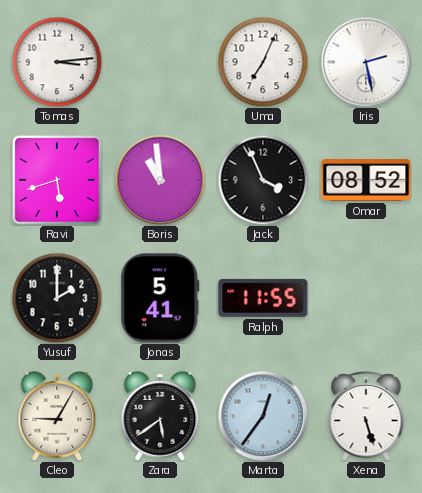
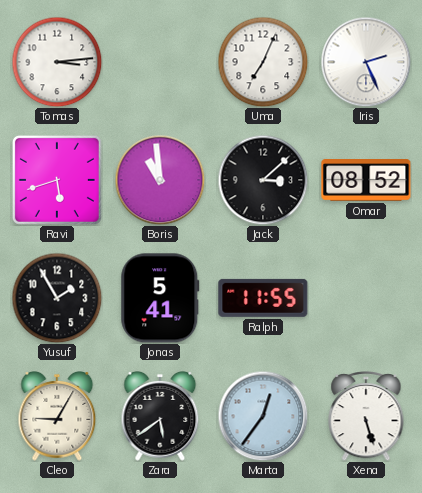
Iris: 2:28 -> 2:26 (366, 62)
Jack: 3:56 -> 3:08 (263, 180)
Yusuf: 2:00 -> 1:55 (57, 298)
